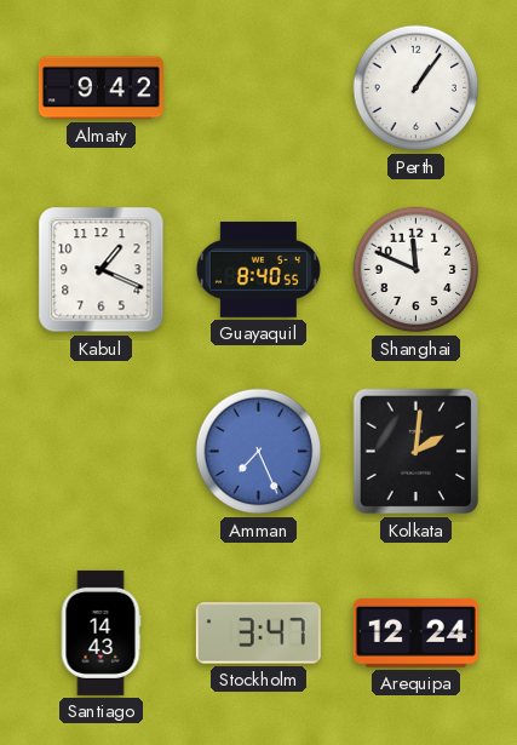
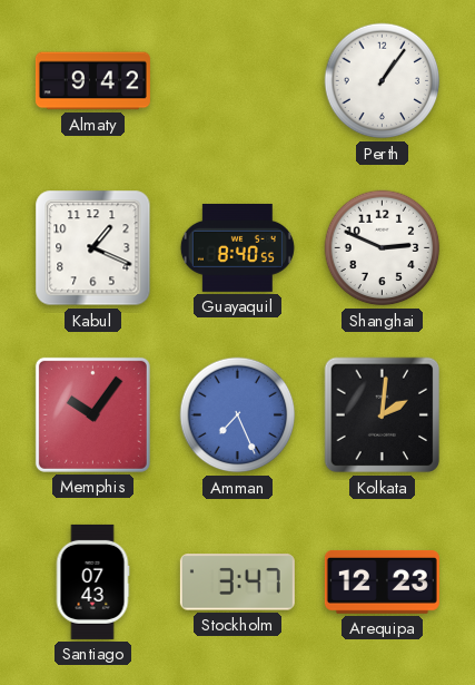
Shanghai: 11:49 -> 2:49 (383, 248)
Memphis: none -> 10:06 (92, 414)
Santiago: 14:43 -> 07:43 (92, 581)
Arequipa: 12:24 -> 12:23 (382, 581)
